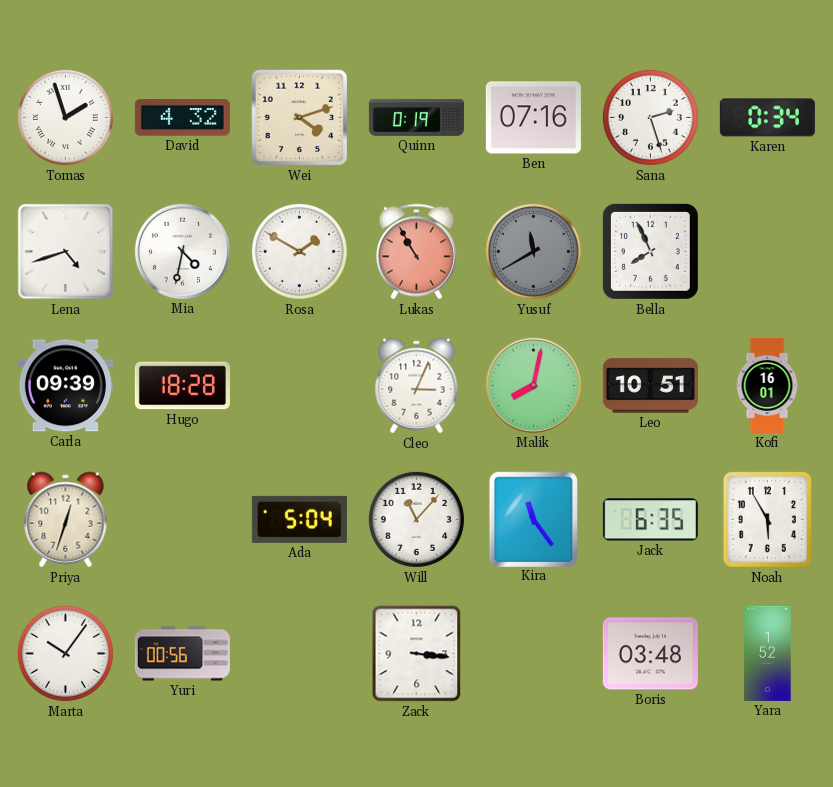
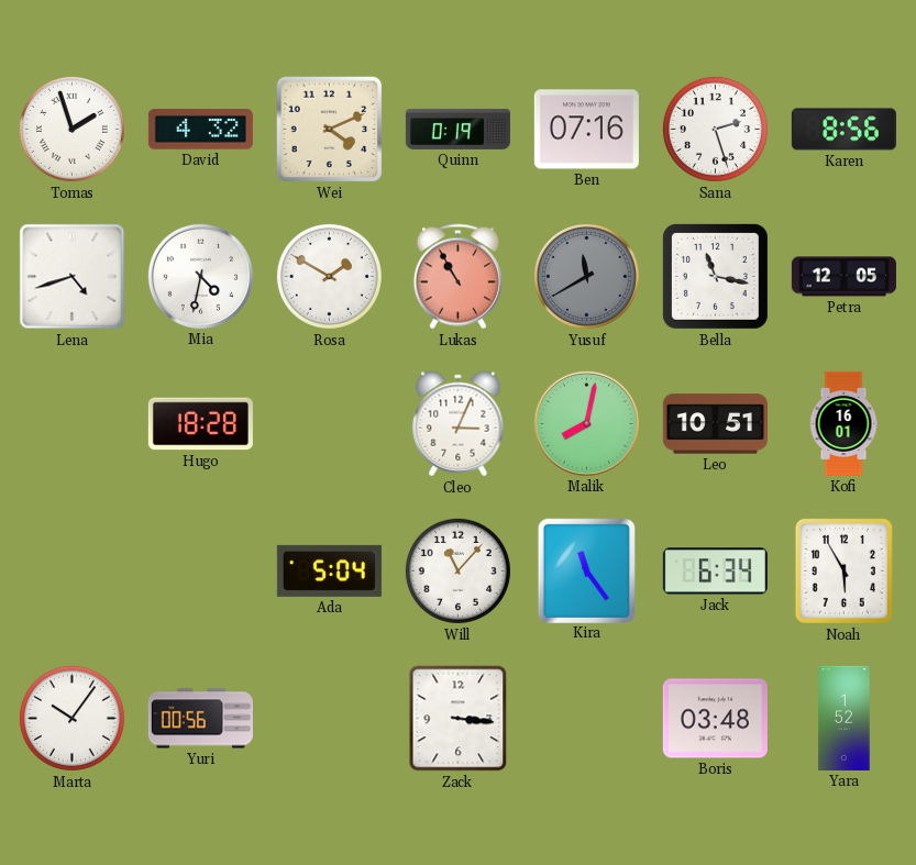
Wei: 4:12 -> 4:11 (330, 130)
Karen: 0:34 -> 8:56 (843, 130)
Bella: 7:56 -> 11:17 (715, 276)
Petra: none -> 12:05 (843, 277)
Carla: 09:39 -> none (65, 386)
Priya: 12:33 -> none (66, 520)
Jack: 6:35 -> 6:34 (715, 572)
